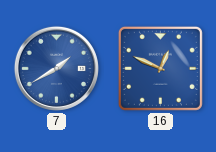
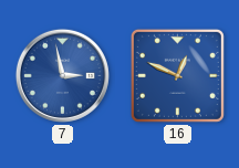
7: 1:40 -> 2:58 (62, 75)
